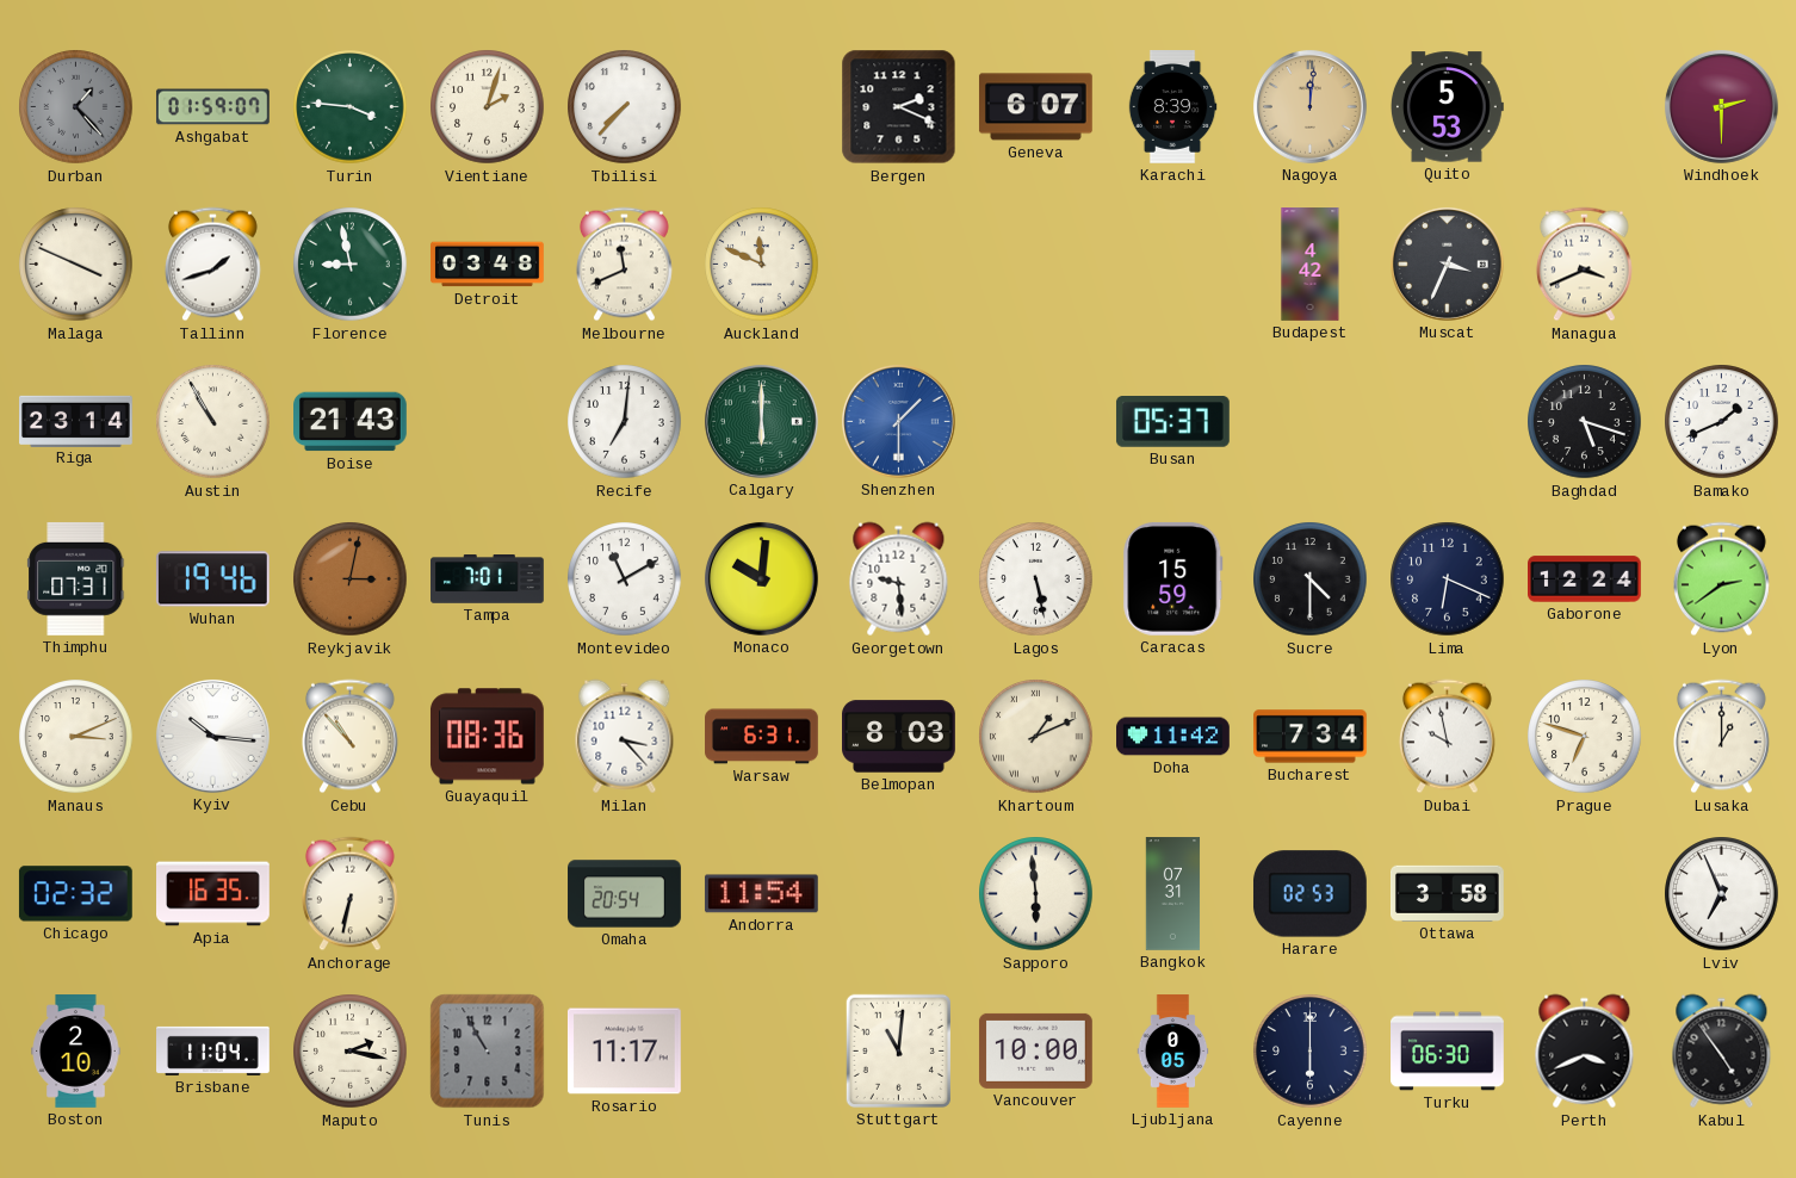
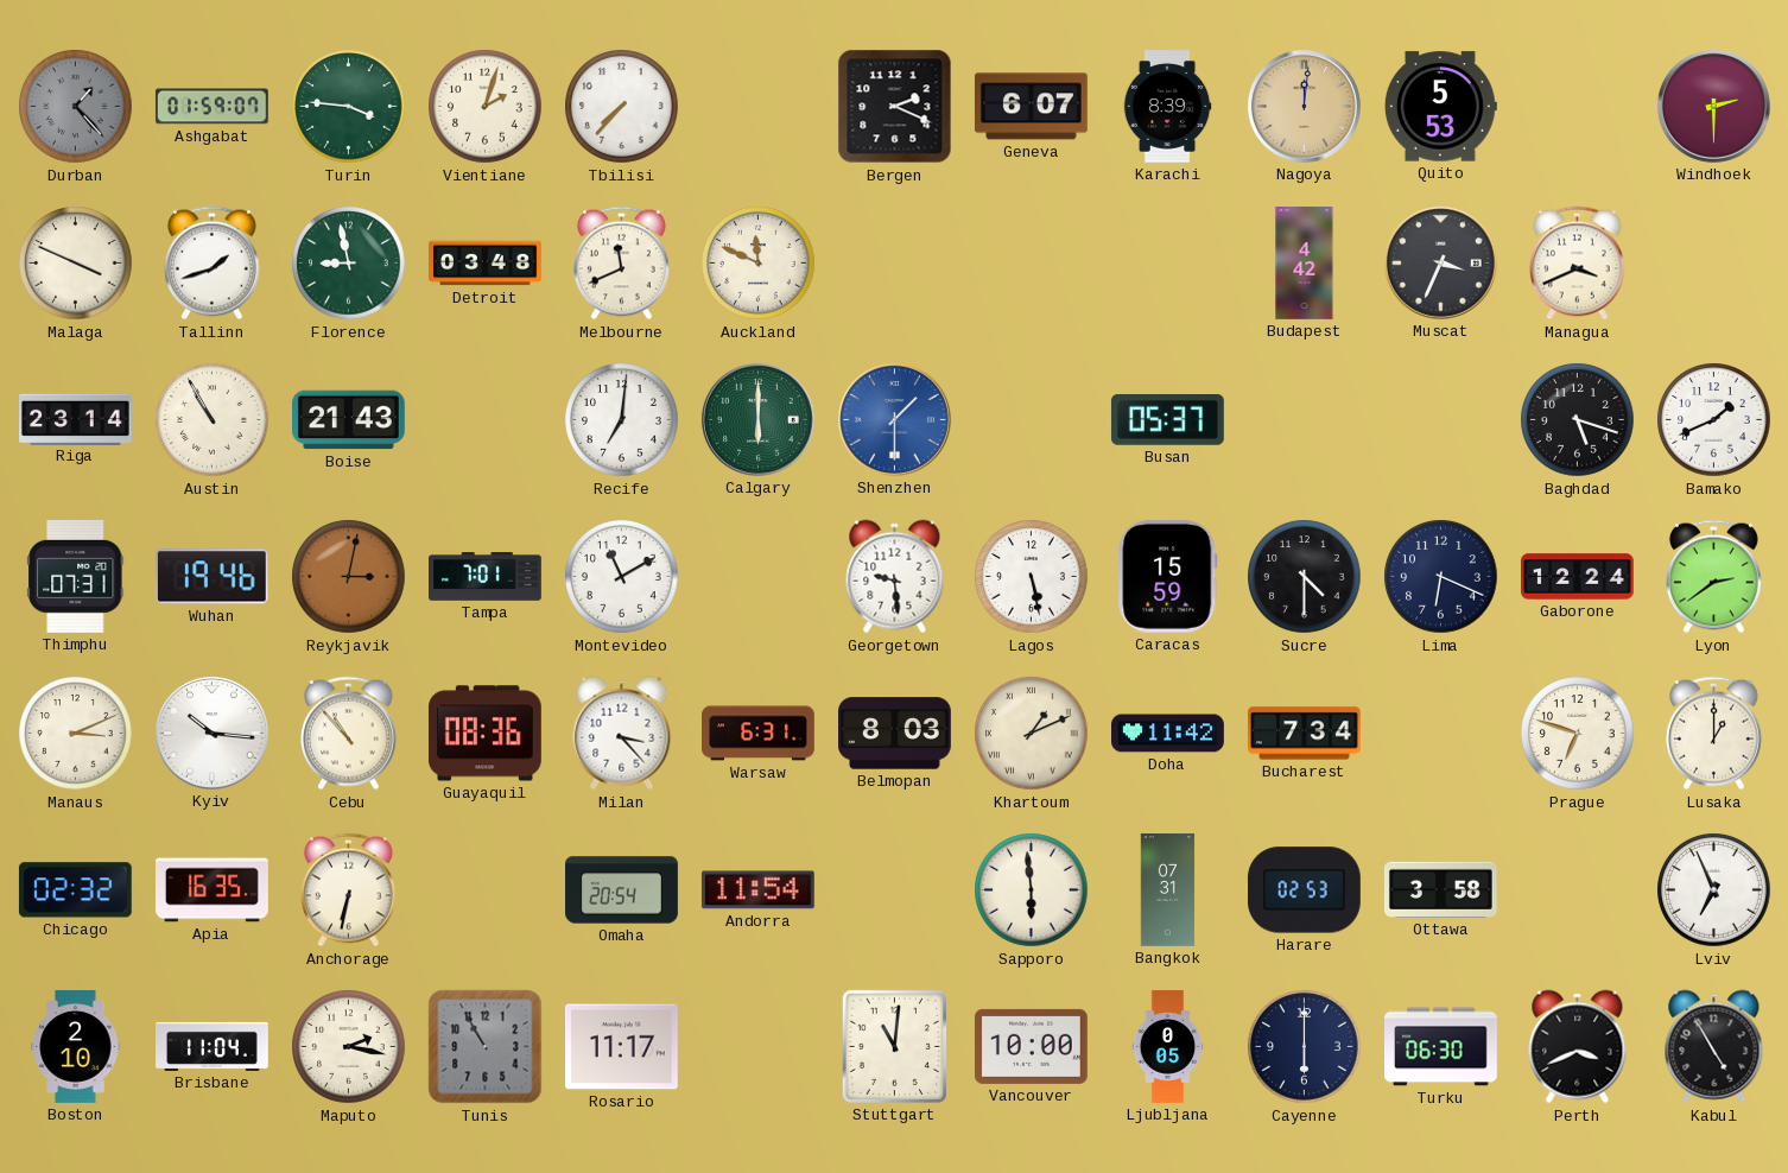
Monaco: 10:01 -> none (761, 578)
Dubai: 9:58 -> none (1447, 737)
Kabul: 4:54 -> 4:55 (1714, 1047)
